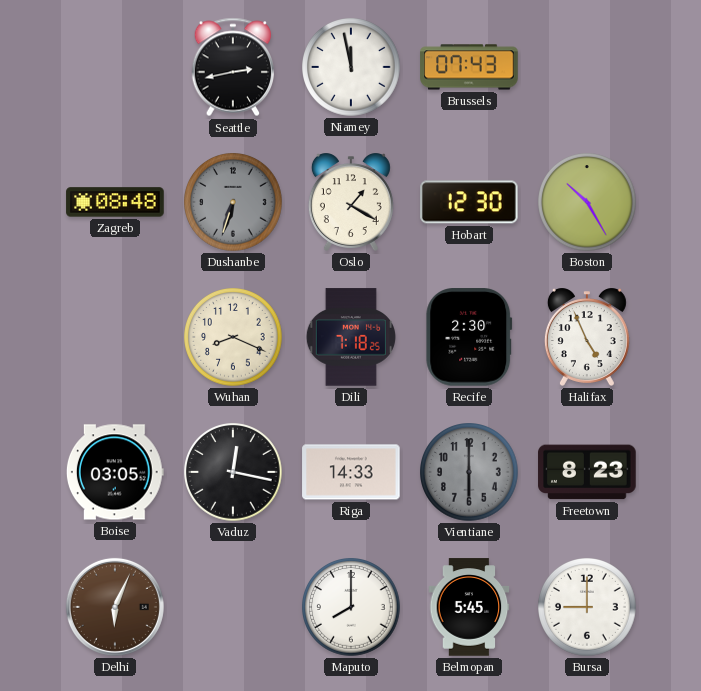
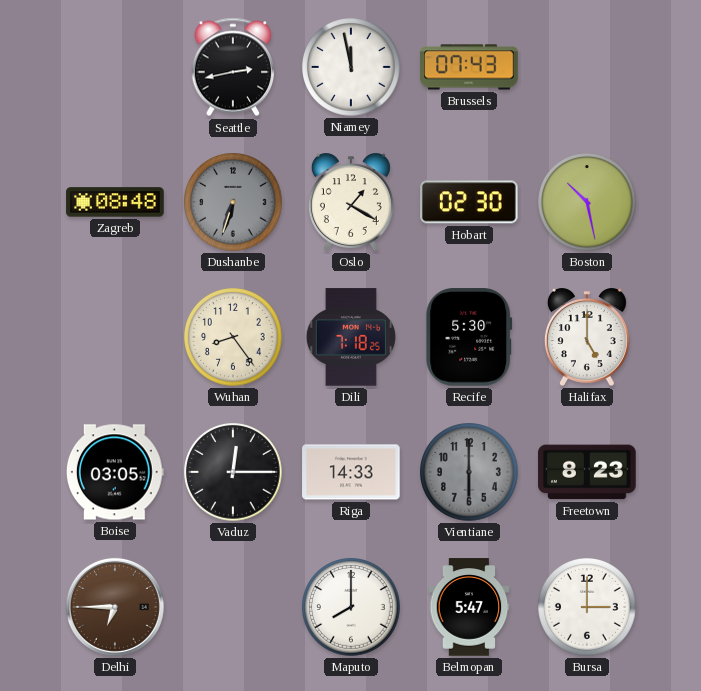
Hobart: 12:30 -> 02:30 (469, 202)
Boston: 10:25 -> 10:28 (588, 203)
Wuhan: 8:19 -> 8:24 (234, 338)
Recife: 2:30 -> 5:30 (469, 337)
Halifax: 4:56 -> 5:00 (587, 337)
Vaduz: 12:17 -> 12:15 (234, 473)
Delhi: 6:04 -> 6:45 (115, 607)
Belmopan: 5:45 -> 5:47 (469, 607)
Bursa: 9:00 -> 3:00 (588, 608)
